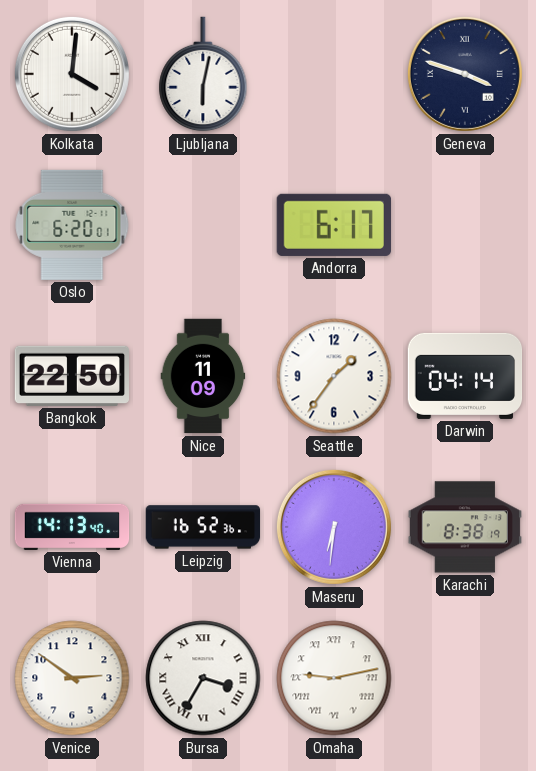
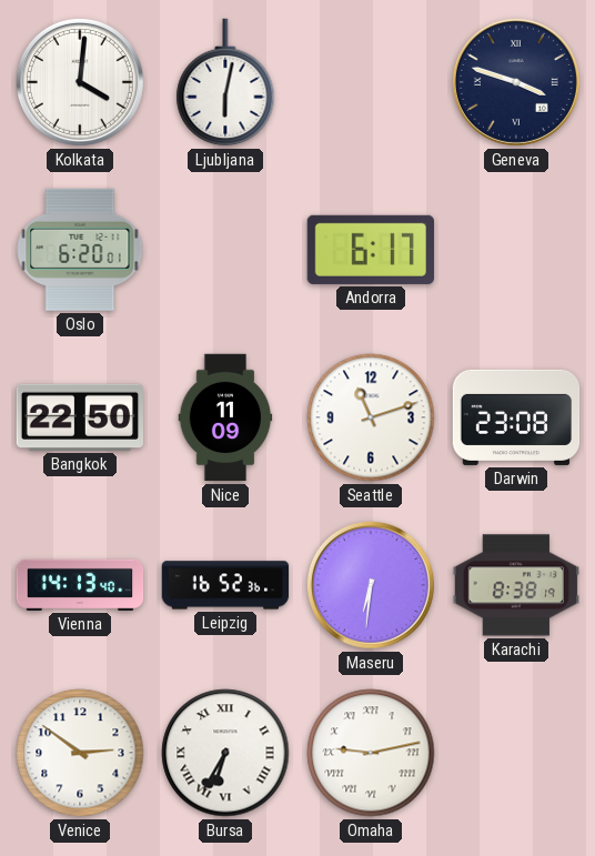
Seattle: 1:36 -> 11:12 (371, 417)
Darwin: 04:14 -> 23:08 (516, 417)
Bursa: 3:35 -> 6:35 (225, 753)
